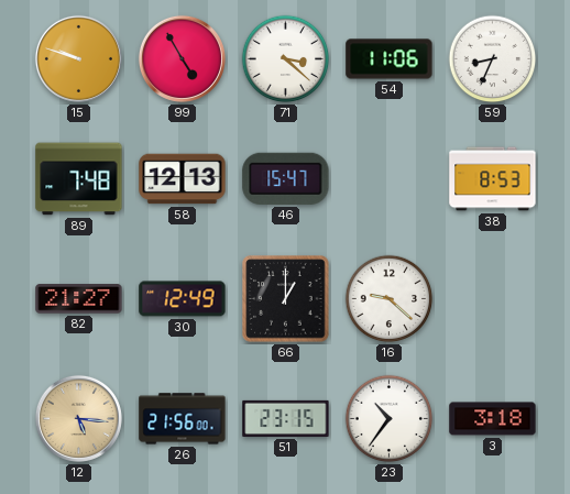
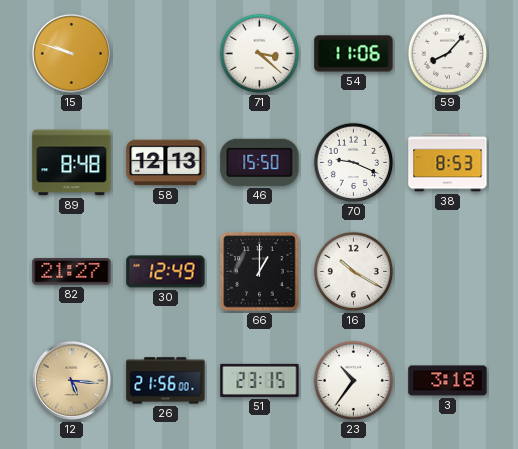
99: 4:55 -> none (182, 58)
59: 8:34 -> 8:07 (448, 54)
89: 7:48 -> 8:48 (72, 163)
46: 15:47 -> 15:50 (260, 162)
70: none -> 9:19 (354, 163)
16: 9:22 -> 10:20 (354, 272)
